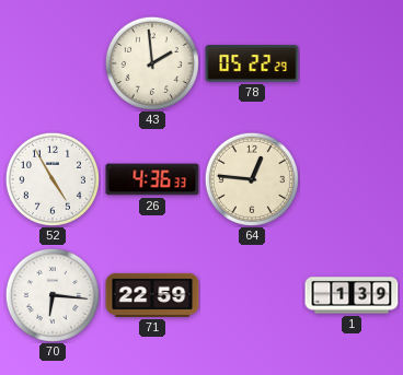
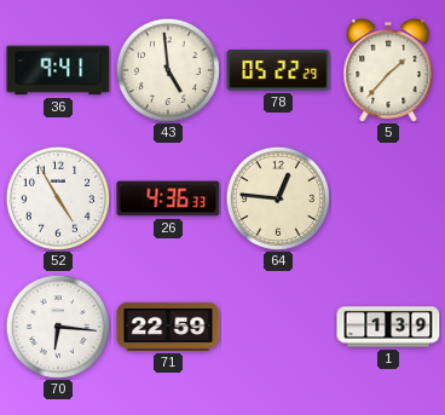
36: none -> 9:41 (58, 70)
43: 1:59 -> 4:59 (168, 70)
5: none -> 1:37 (388, 71)
